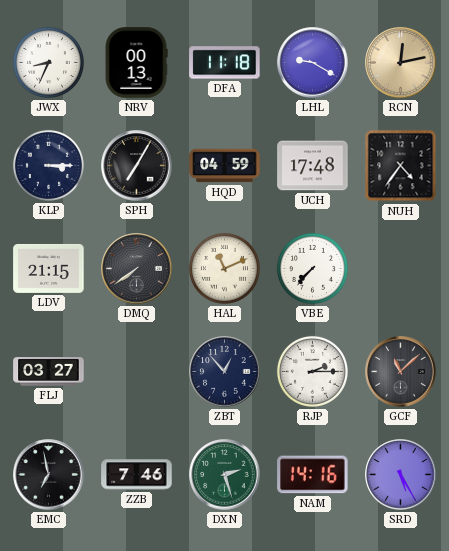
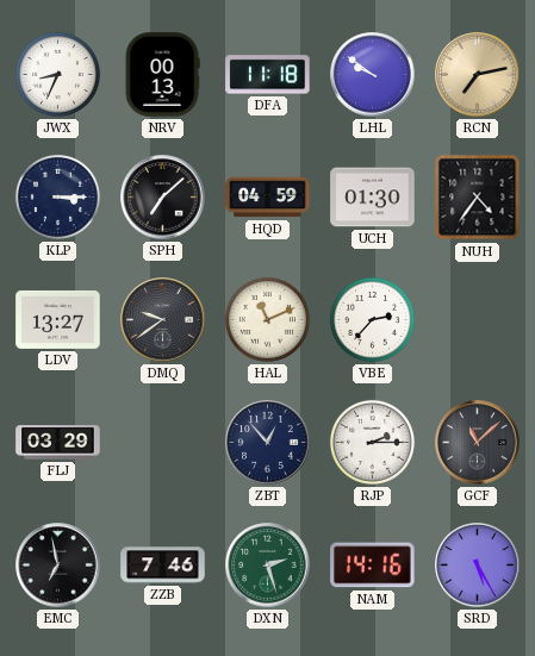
LHL: 9:20 -> 9:51 (373, 75)
RCN: 12:13 -> 7:13 (478, 75)
SPH: 7:05 -> 7:08 (163, 198)
UCH: 17:48 -> 01:30 (373, 198)
LDV: 21:15 -> 13:27 (58, 319)
DMQ: 7:39 -> 9:39 (163, 320)
VBE: 7:37 -> 2:37 (372, 319)
FLJ: 03:27 -> 03:29 (58, 443)
